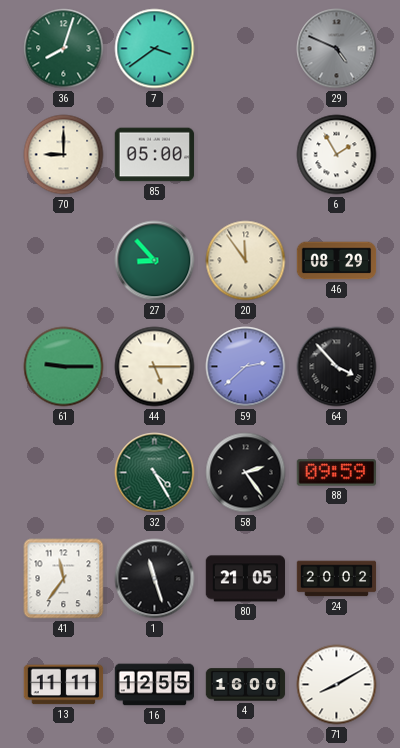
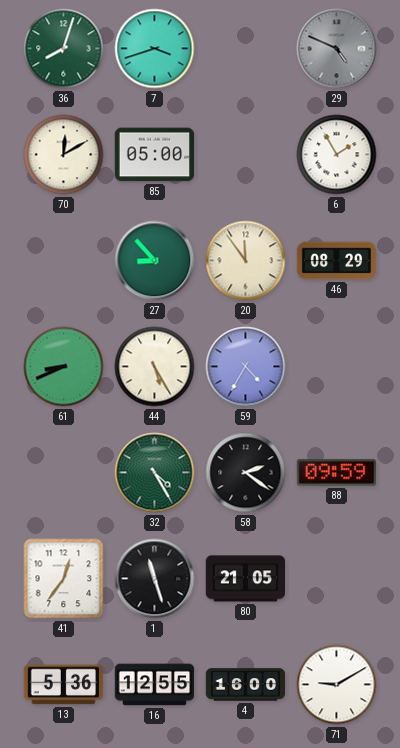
7: 3:39 -> 3:42 (155, 49)
70: 9:00 -> 12:10 (64, 155)
61: 9:15 -> 8:41 (64, 367)
44: 5:15 -> 5:25 (155, 367)
59: 2:38 -> 4:35 (246, 367)
64: 3:53 -> none (337, 367)
58: 2:24 -> 2:21 (246, 473)
41: 11:36 -> 12:36 (64, 579)
24: 20:02 -> none (337, 579)
13: 11:11 -> 5:36 (64, 685)
71: 8:10 -> 9:10 (337, 685)
